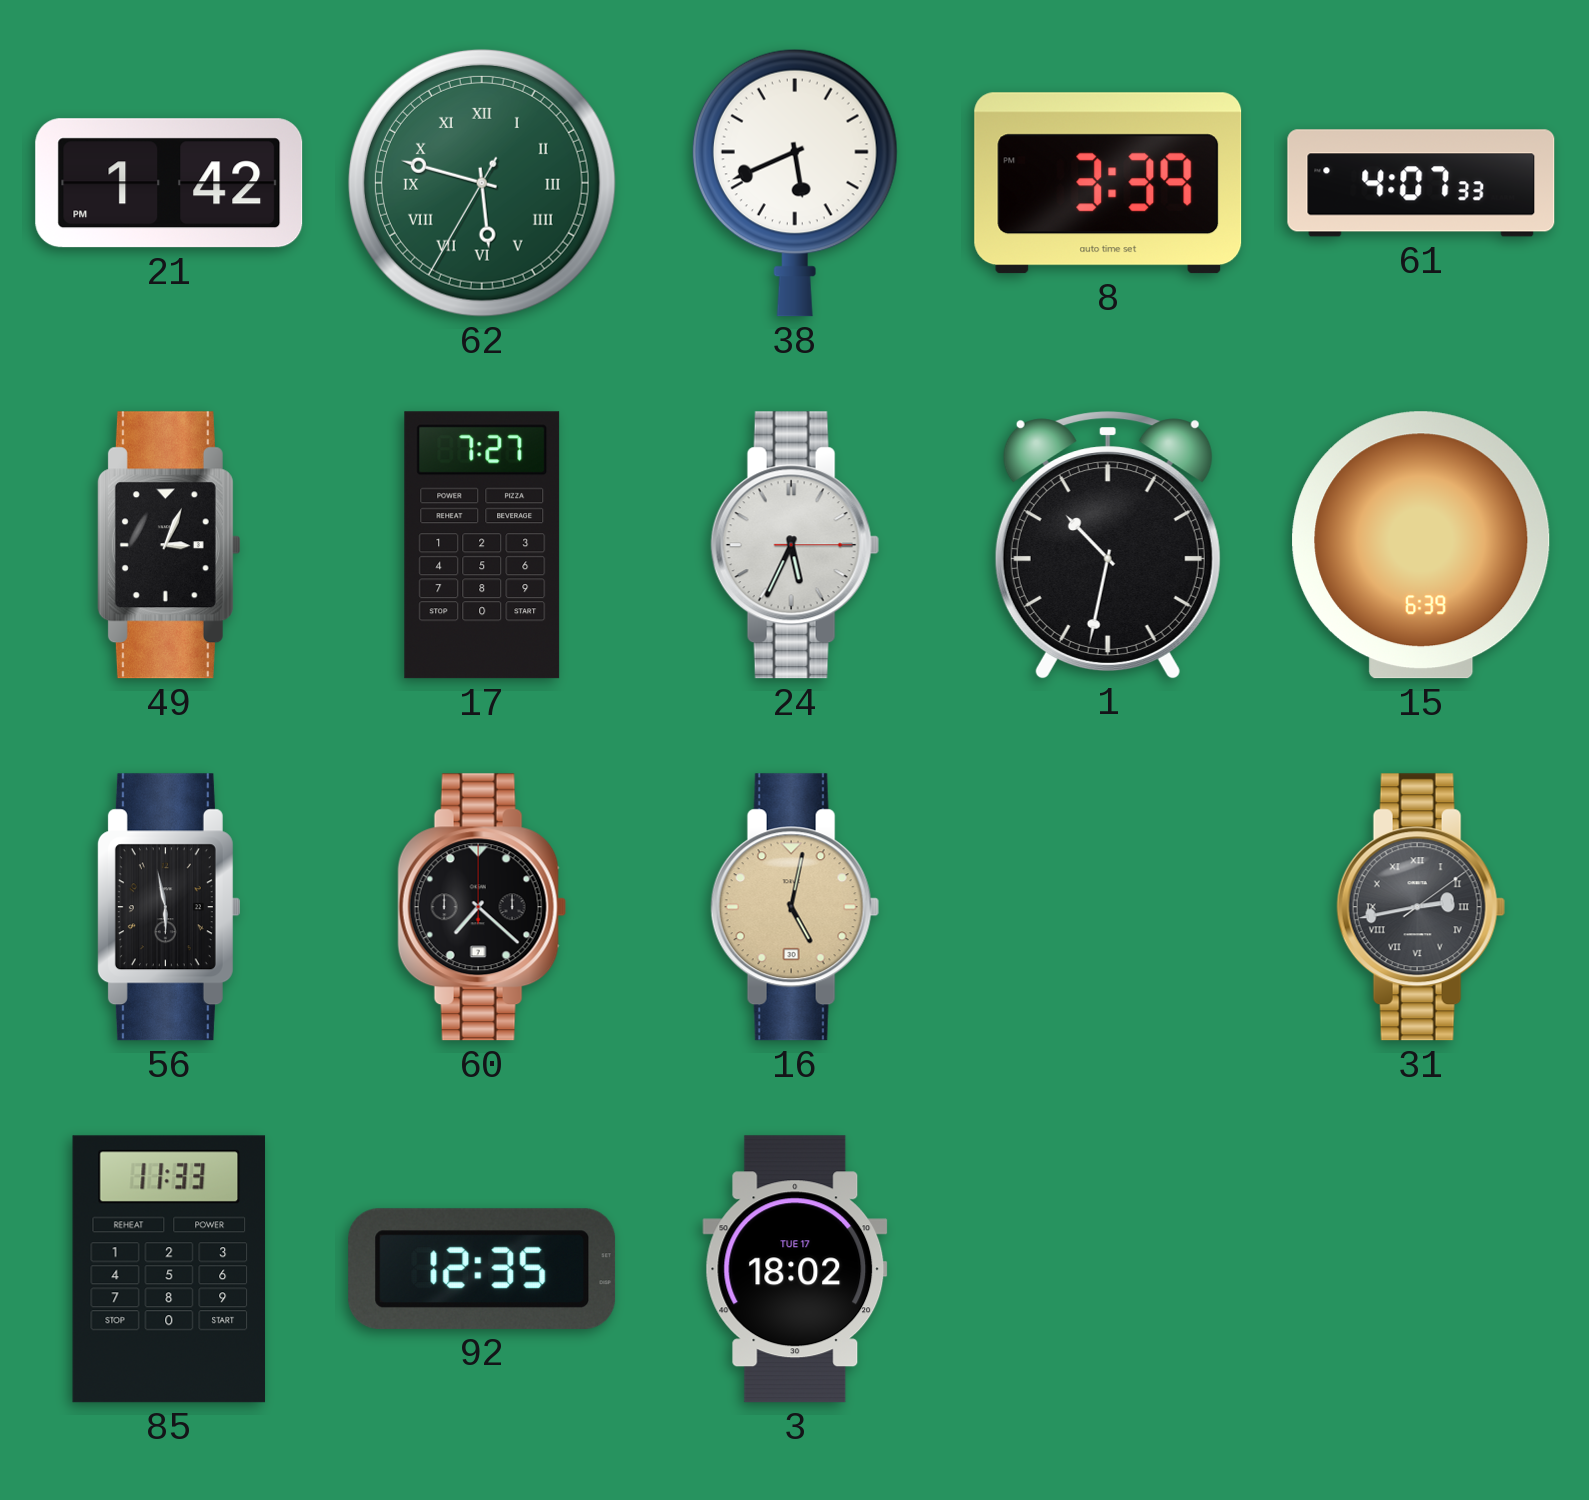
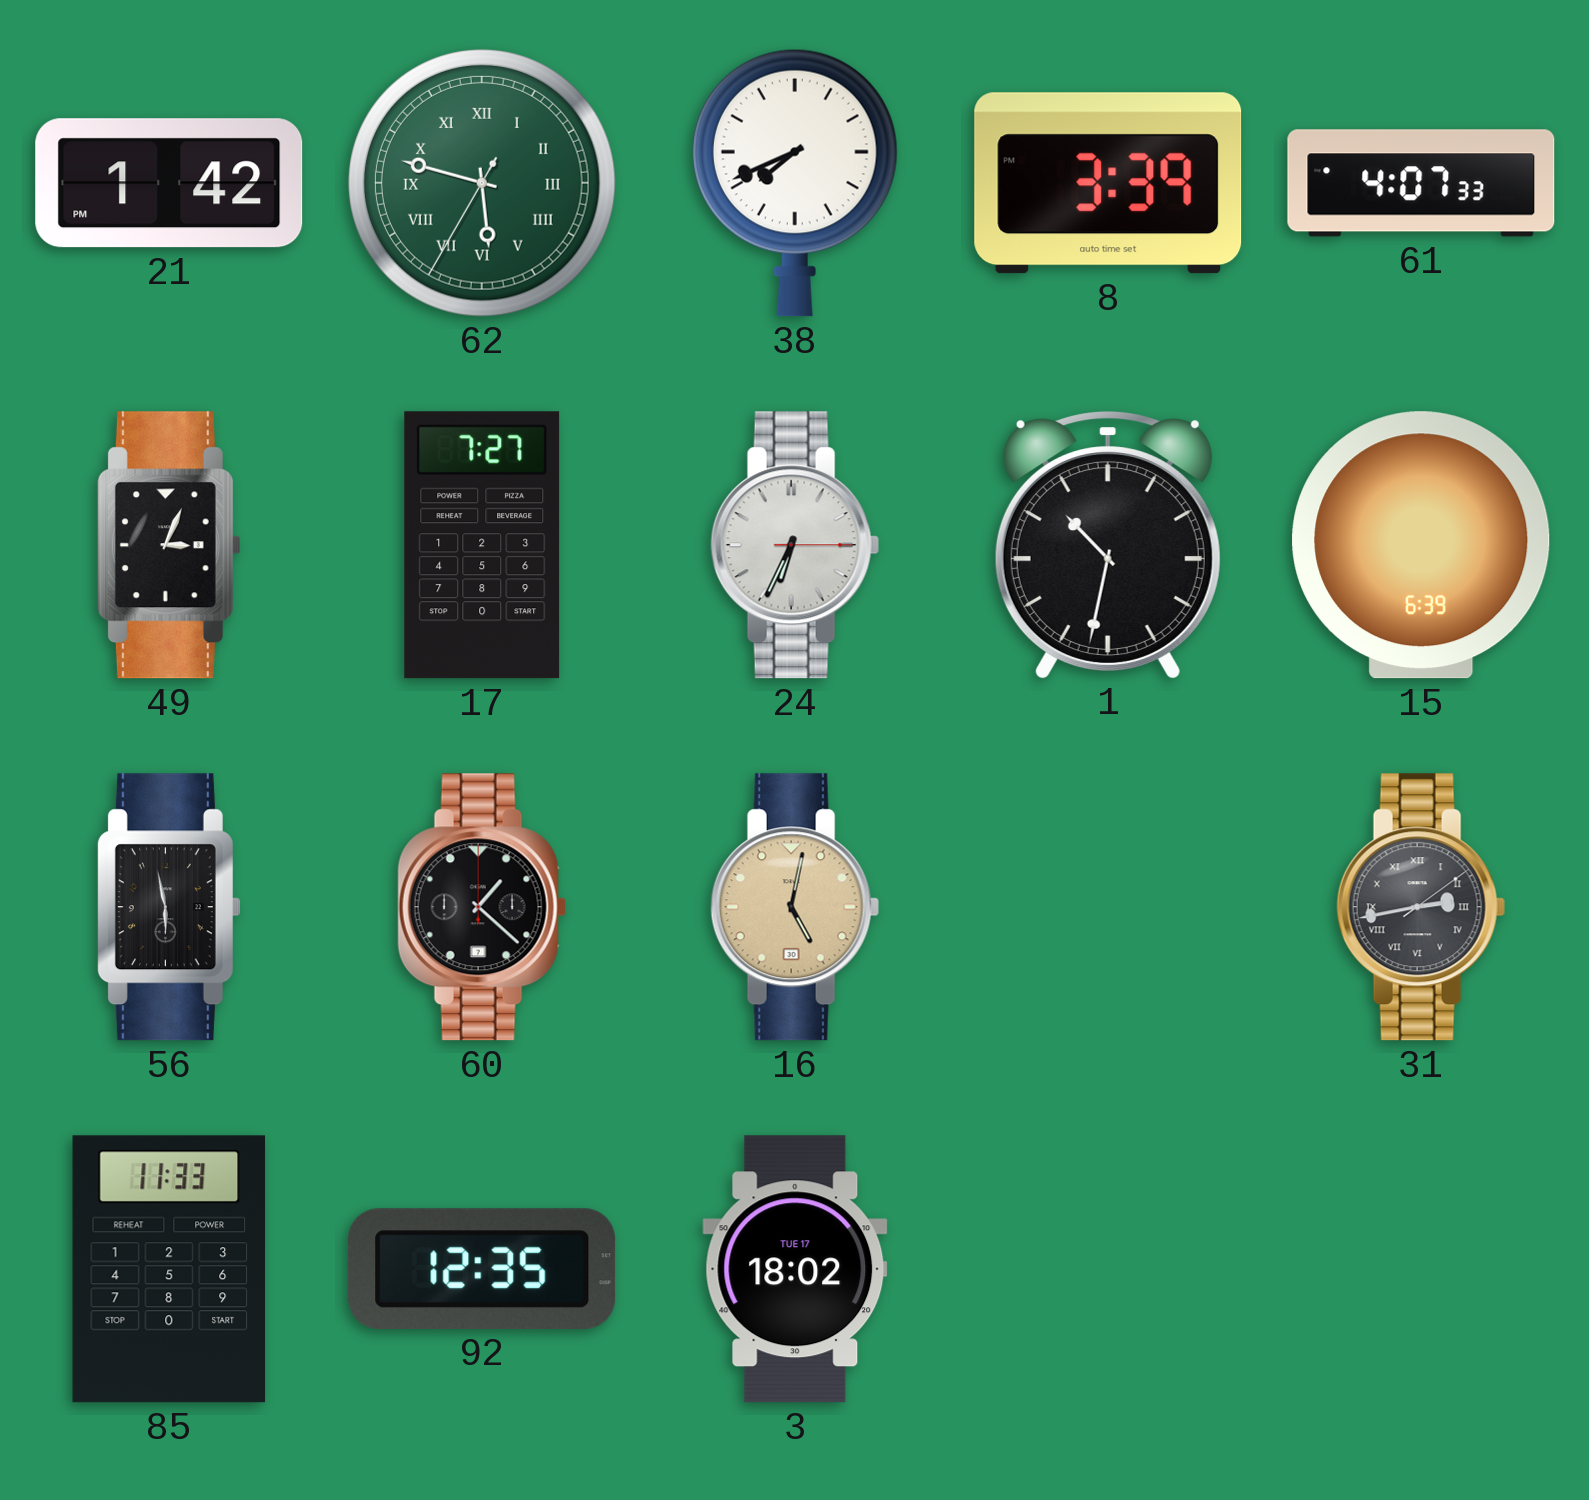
38: 5:41 -> 7:41 (795, 183)
24: 5:34 -> 6:34 (795, 545)
60: 7:22 -> 1:22 (482, 907)
